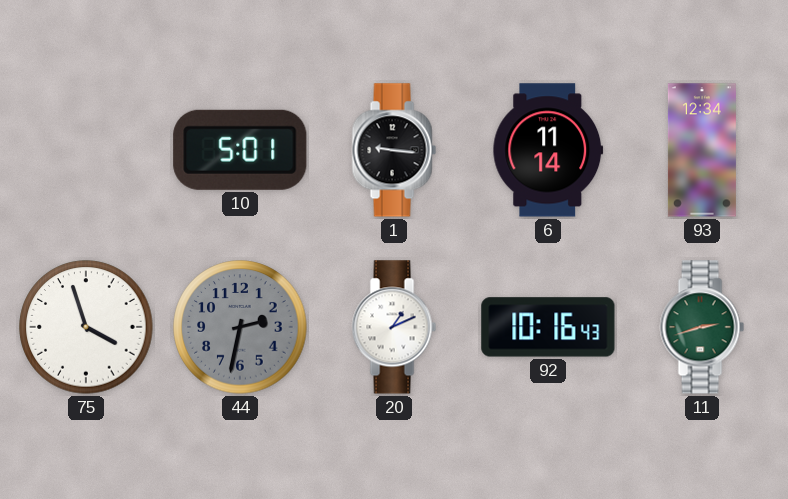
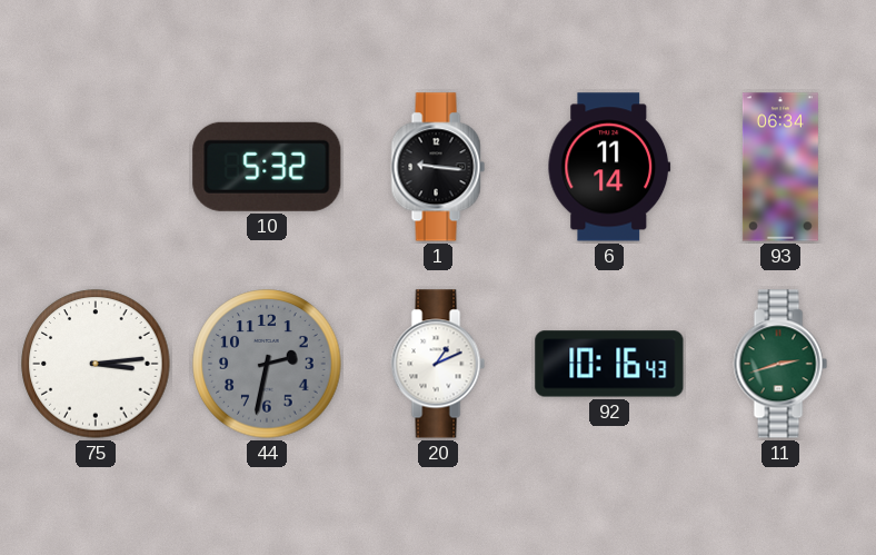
10: 5:01 -> 5:32 (267, 167)
93: 12:34 -> 06:34 (780, 167)
75: 3:57 -> 3:14 (96, 364)
